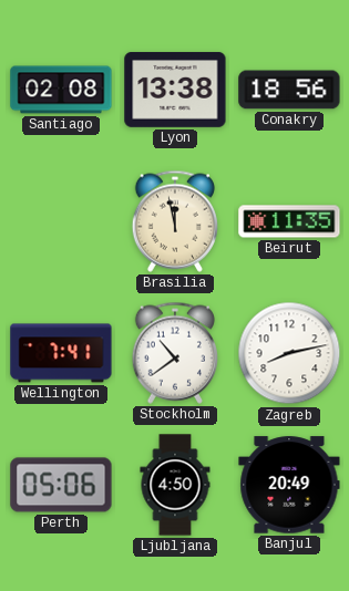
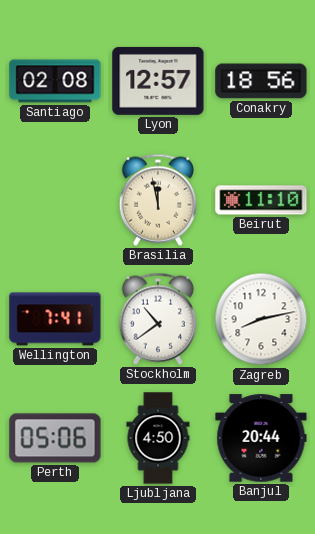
Lyon: 13:38 -> 12:57 (158, 81)
Beirut: 11:35 -> 11:10 (261, 200)
Banjul: 20:49 -> 20:44 (261, 438)
